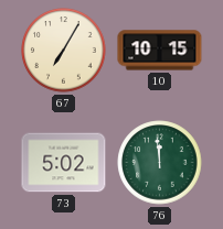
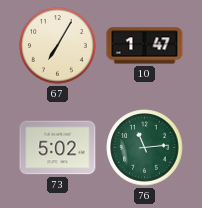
10: 10:15 -> 1:47 (145, 46)
76: 11:59 -> 11:14 (145, 148)
